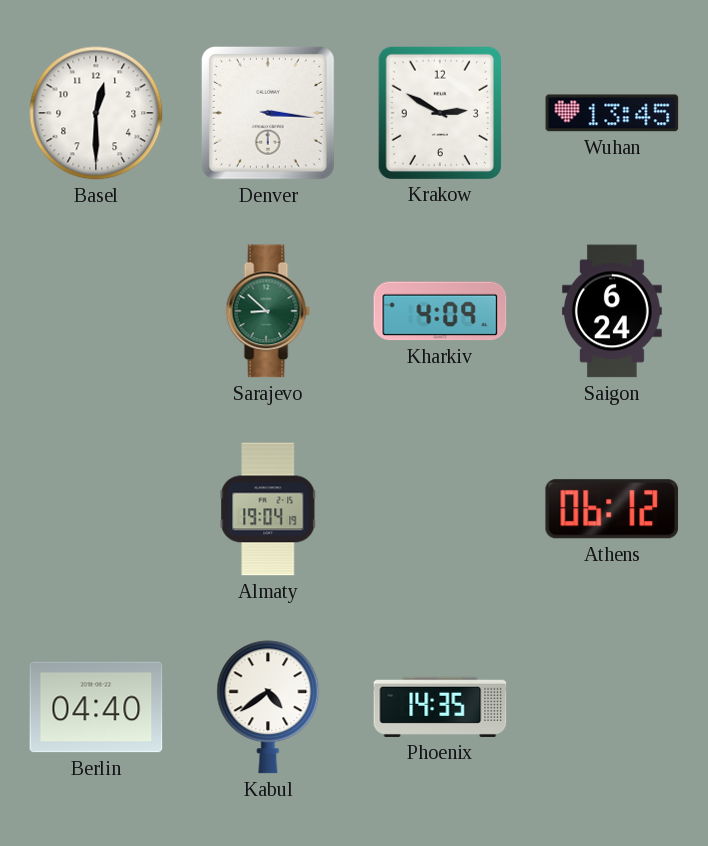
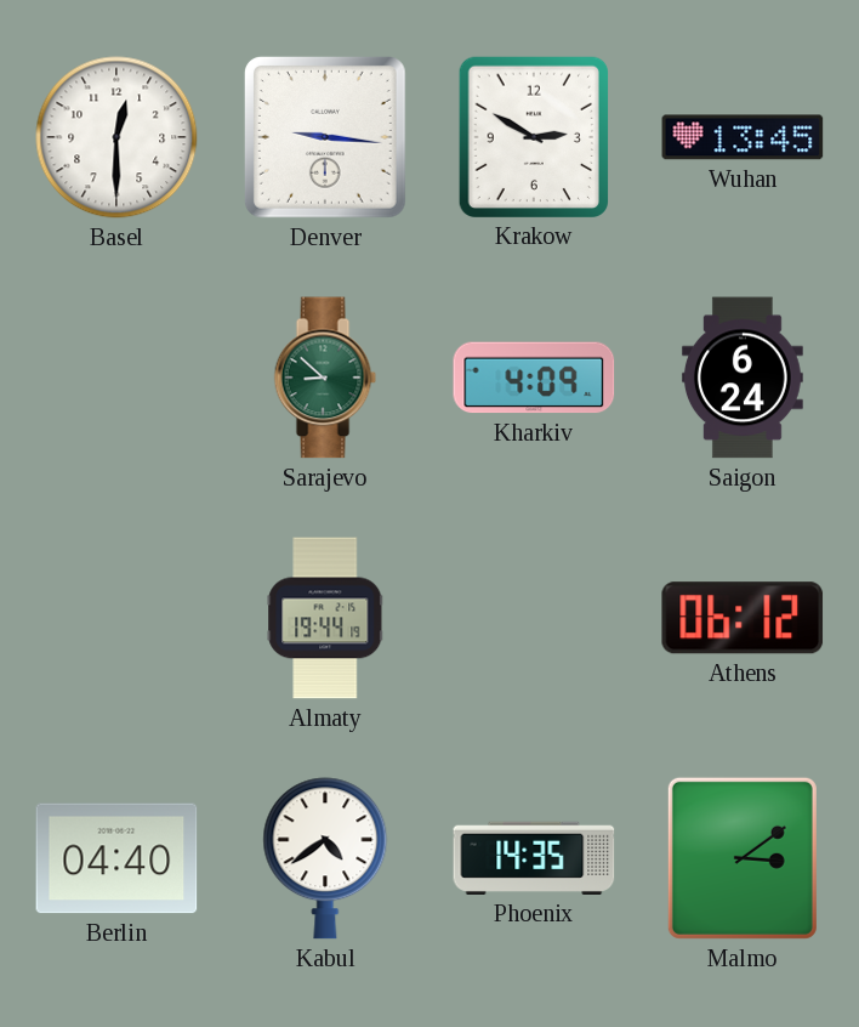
Denver: 3:16 -> 9:16 (325, 137)
Almaty: 19:04 -> 19:44 (325, 618)
Malmo: none -> 3:09 (743, 858)
